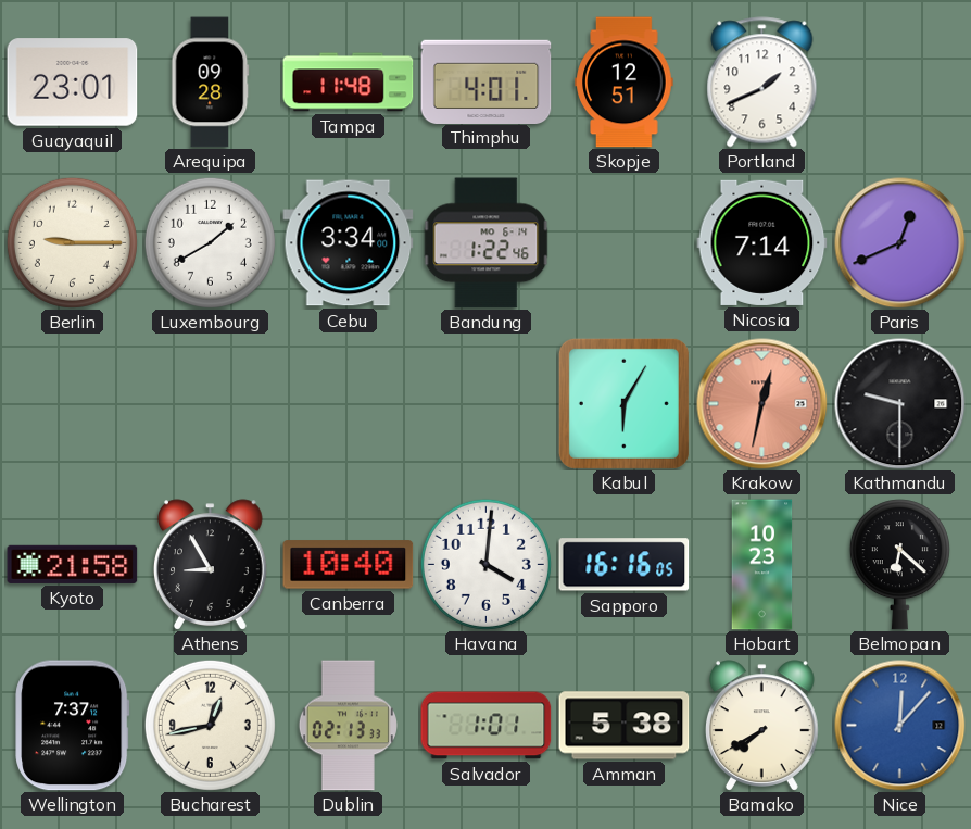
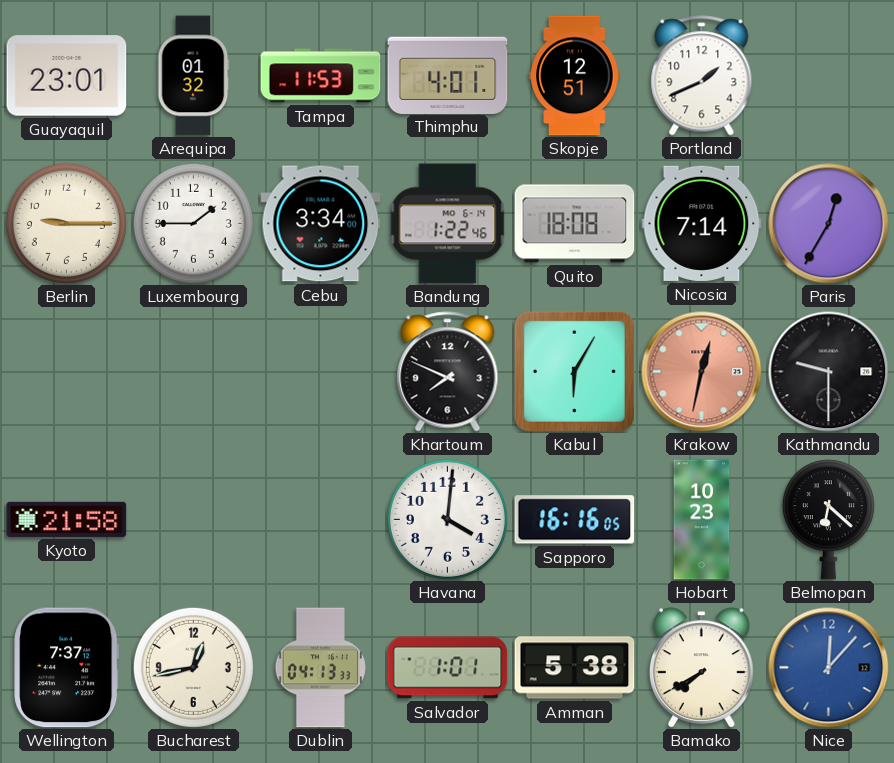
Arequipa: 09:28 -> 01:32 (194, 76)
Tampa: 11:48 -> 11:53 (321, 76)
Luxembourg: 1:40 -> 1:45 (193, 223)
Quito: none -> 18:08 (575, 224)
Paris: 12:41 -> 12:35 (829, 224)
Khartoum: none -> 7:49 (448, 372)
Athens: 8:55 -> none (210, 565)
Canberra: 10:40 -> none (349, 565)
Dublin: 02:13 -> 04:13 (320, 668)
